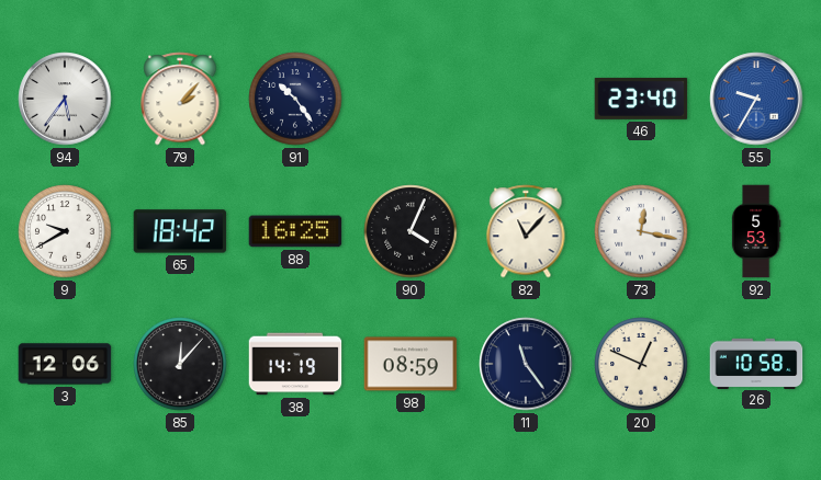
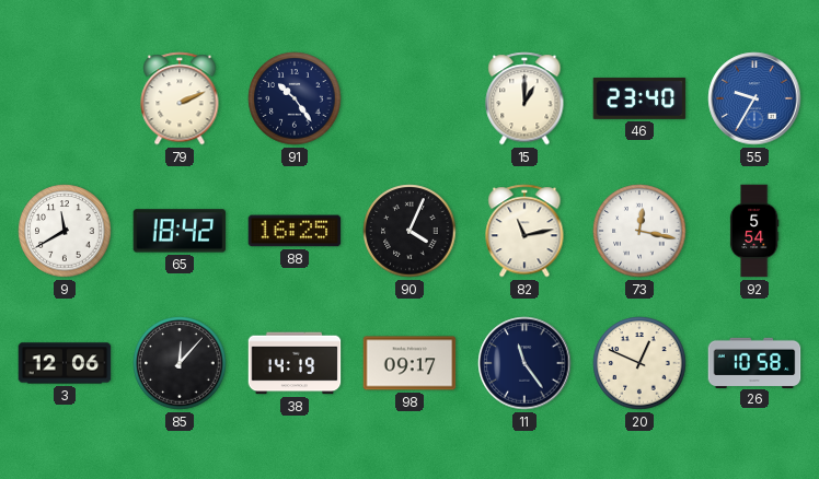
94: 5:36 -> none (65, 99)
79: 2:07 -> 2:11 (180, 98)
15: none -> 1:00 (524, 98)
9: 9:40 -> 11:40 (65, 231)
82: 11:07 -> 11:13 (524, 231)
92: 5:53 -> 5:54 (754, 231)
98: 08:59 -> 09:17 (409, 363)
